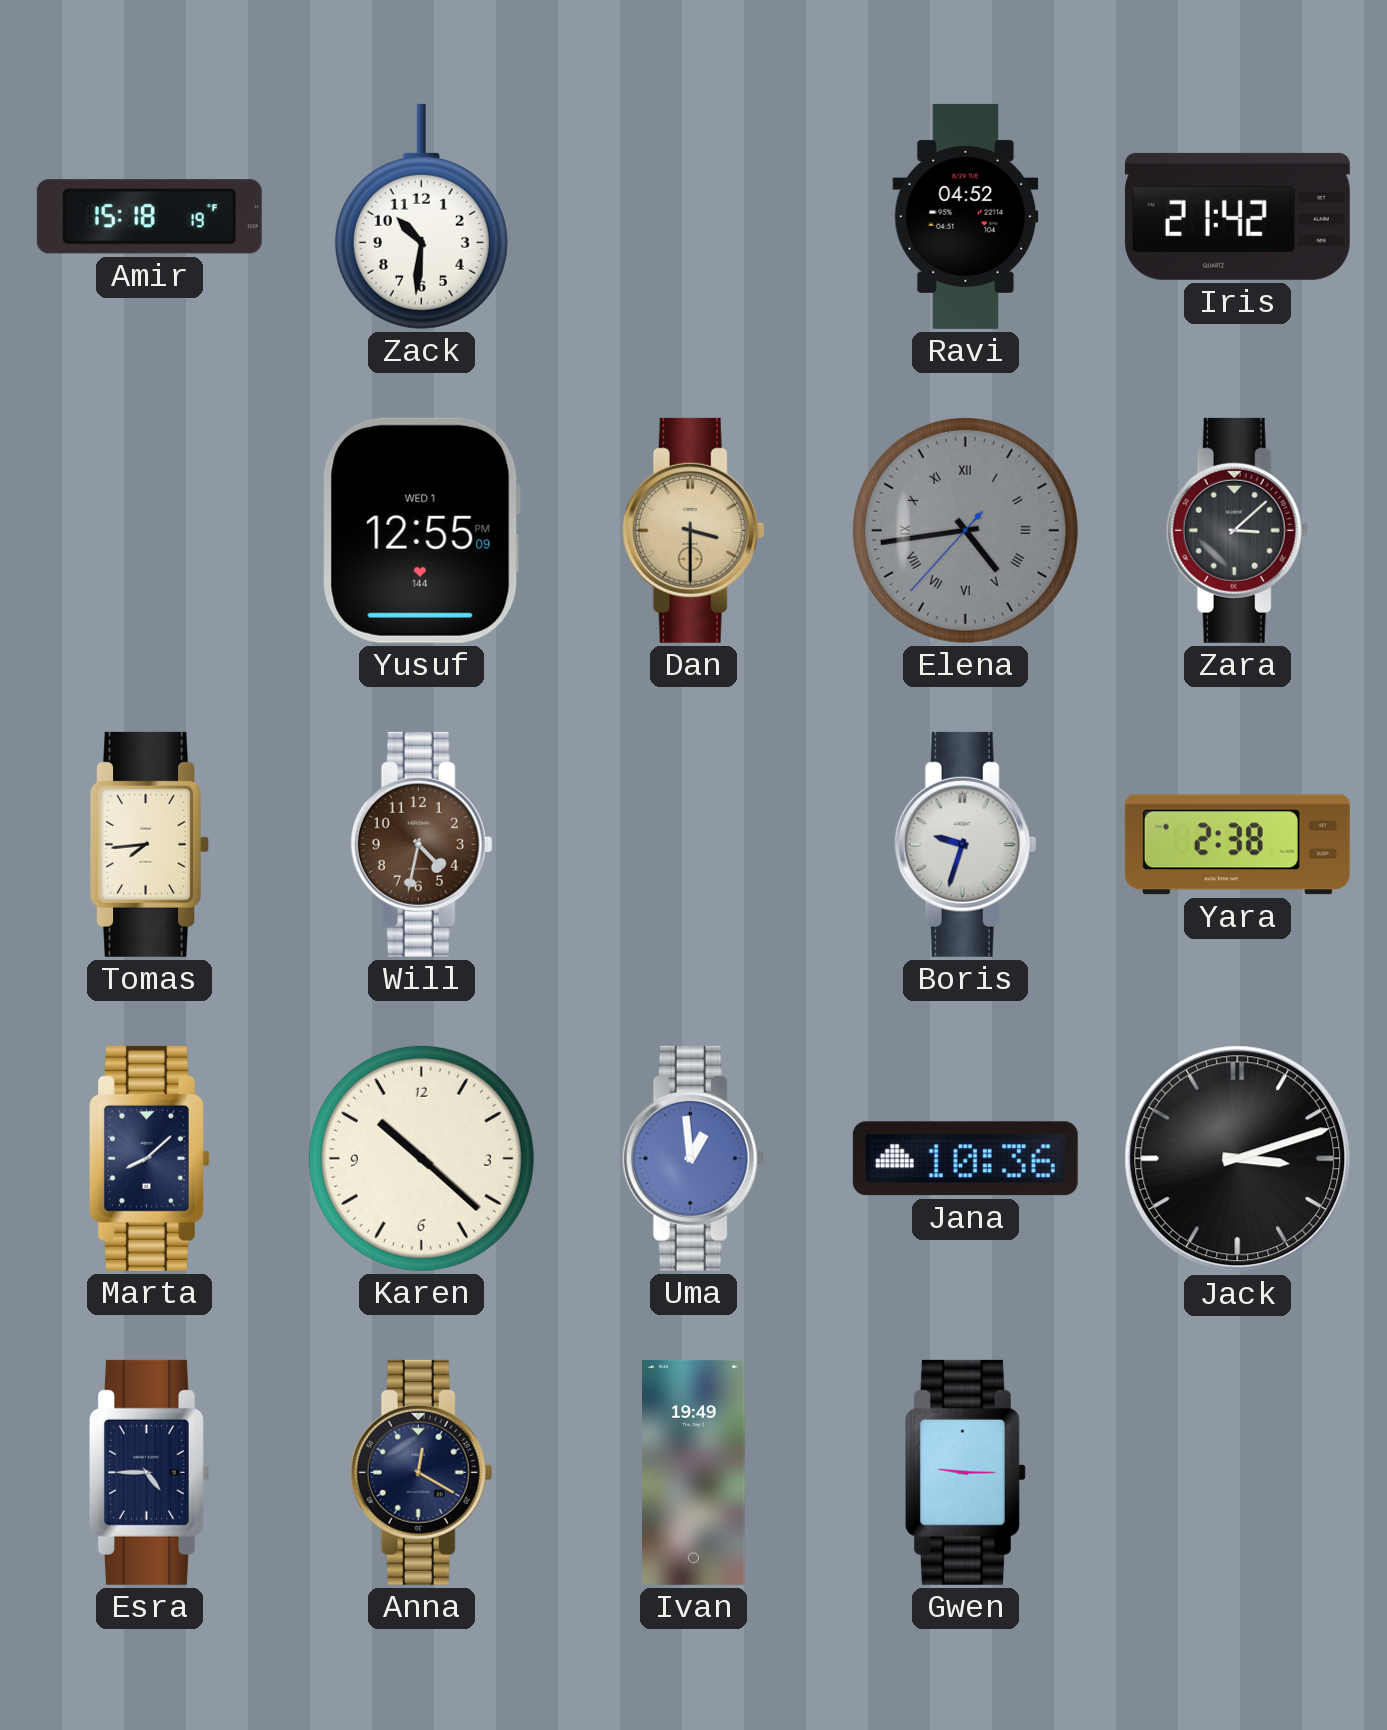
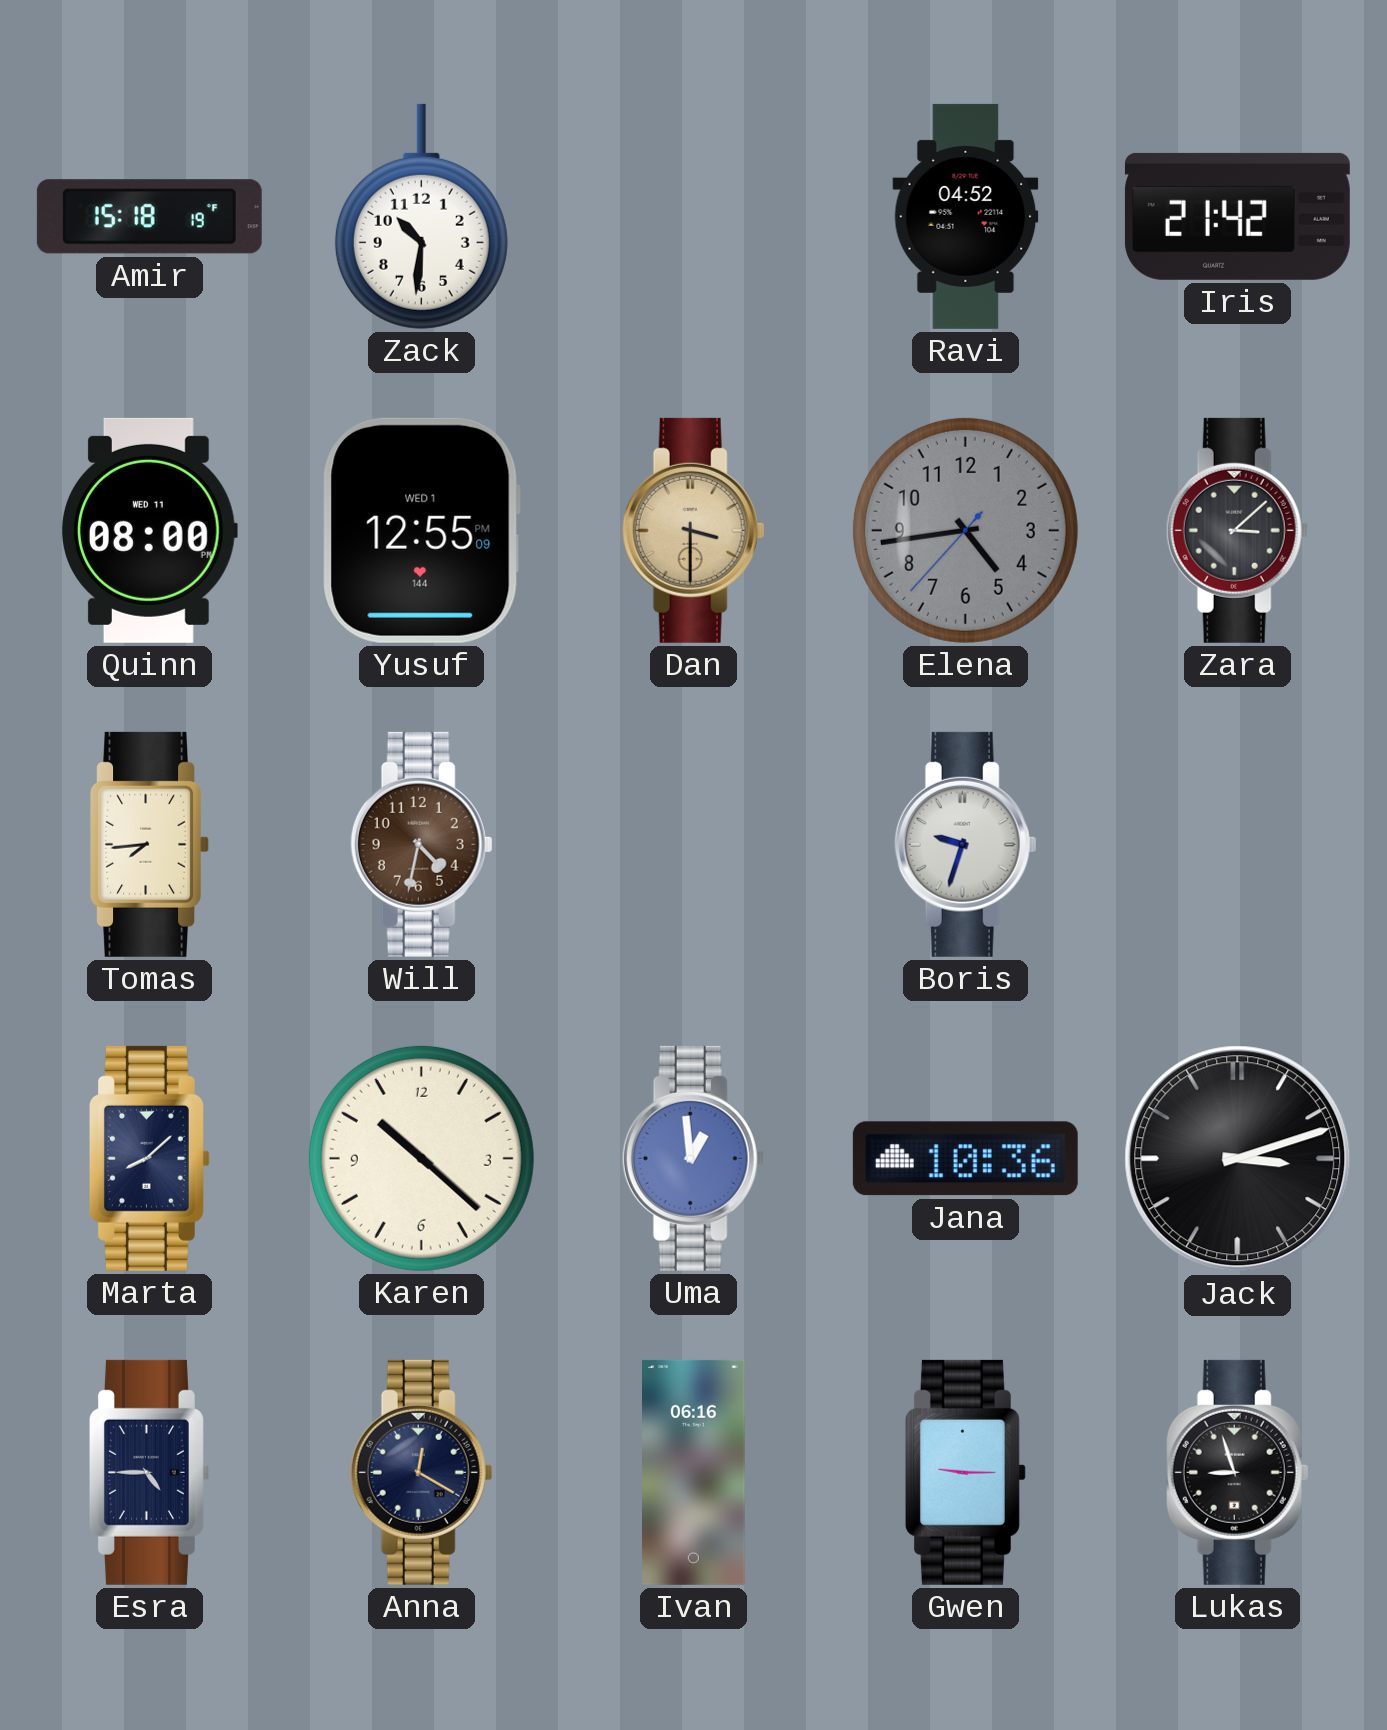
Quinn: none -> 08:00 (150, 530)
Elena numerals: Roman -> Arabic (965, 530)
Yara: 2:38 -> none (1237, 845)
Ivan: 19:49 -> 06:16 (694, 1472)
Lukas: none -> 8:57 (1237, 1472)
